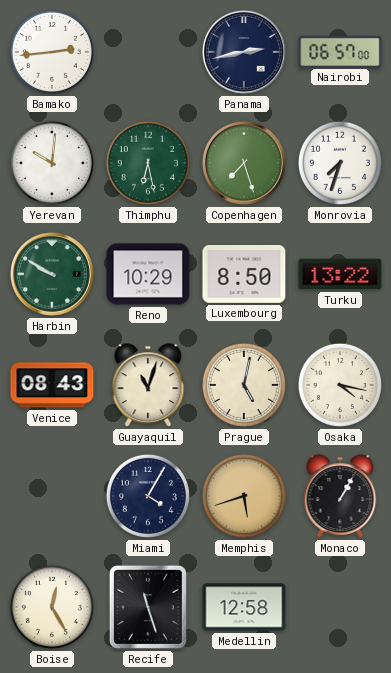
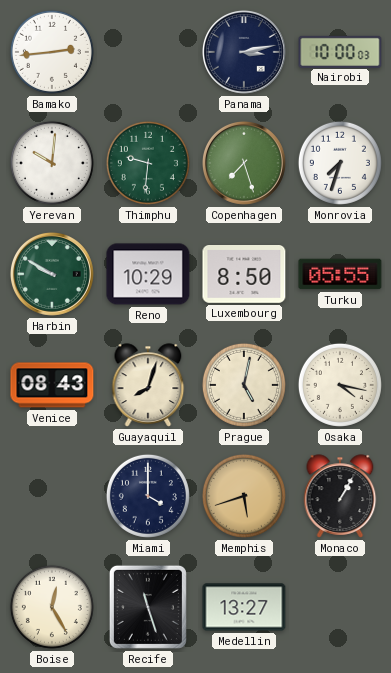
Panama: 2:43 -> 3:13 (244, 52)
Nairobi: 06:57 -> 10:00 (340, 51)
Thimphu: 6:28 -> 9:31 (148, 163)
Turku: 13:22 -> 05:55 (340, 274)
Guayaquil: 11:03 -> 8:03 (148, 385)
Miami: 4:05 -> 4:00 (148, 496)
Medellin: 12:58 -> 13:27 (244, 607)
